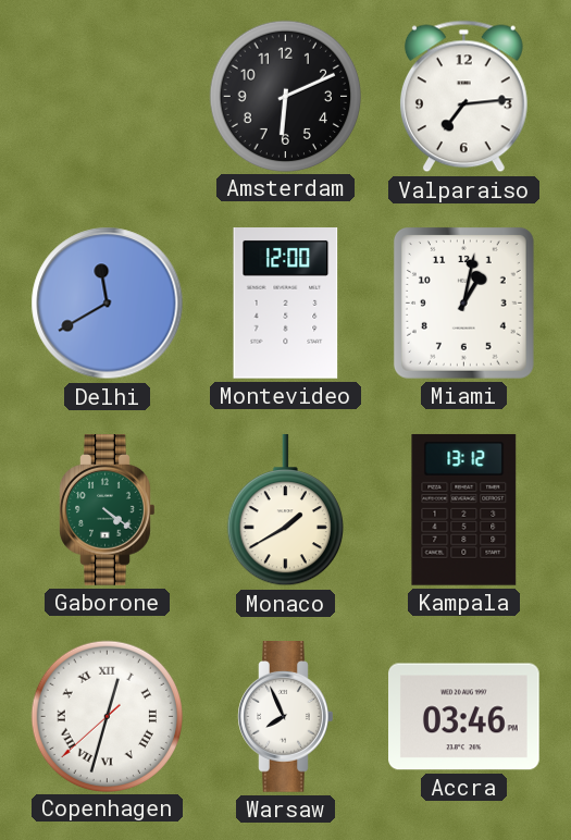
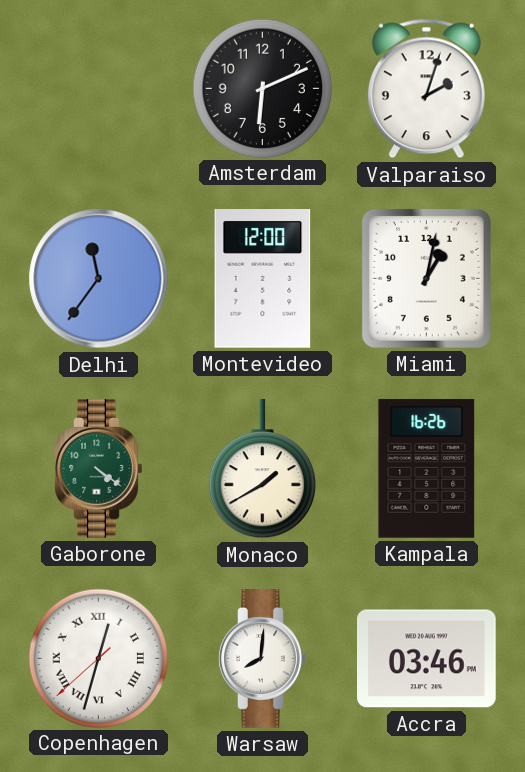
Valparaiso: 7:14 -> 2:03 (426, 89)
Delhi: 11:40 -> 11:36 (99, 279)
Kampala: 13:12 -> 16:26 (427, 468)
Warsaw: 7:56 -> 8:01 (263, 659)
